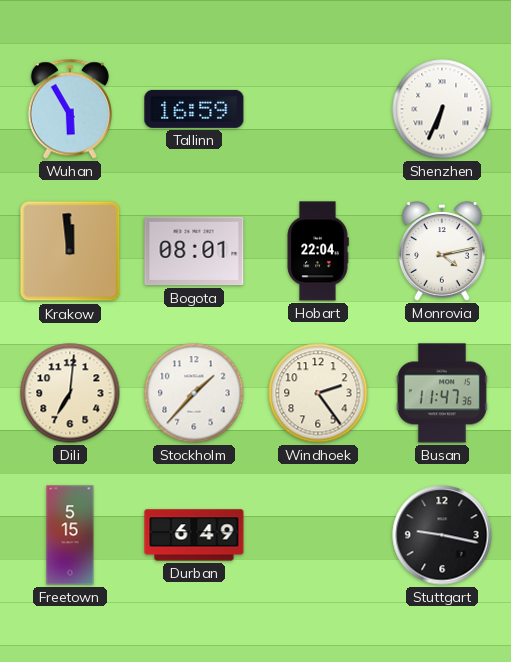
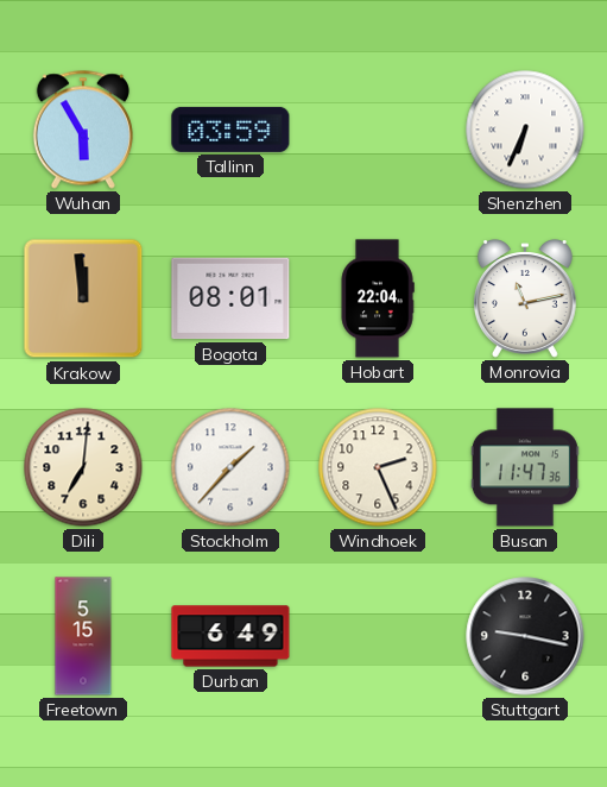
Tallinn: 16:59 -> 03:59 (230, 130)
Monrovia: 4:13 -> 11:13 (525, 298)
Windhoek: 2:24 -> 2:26 (378, 467)
